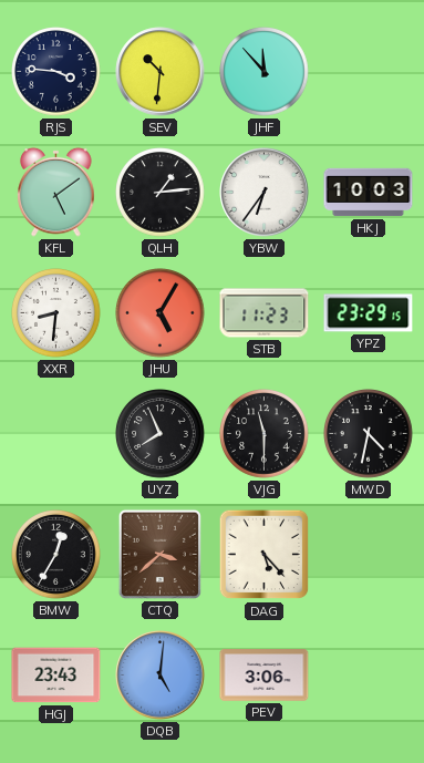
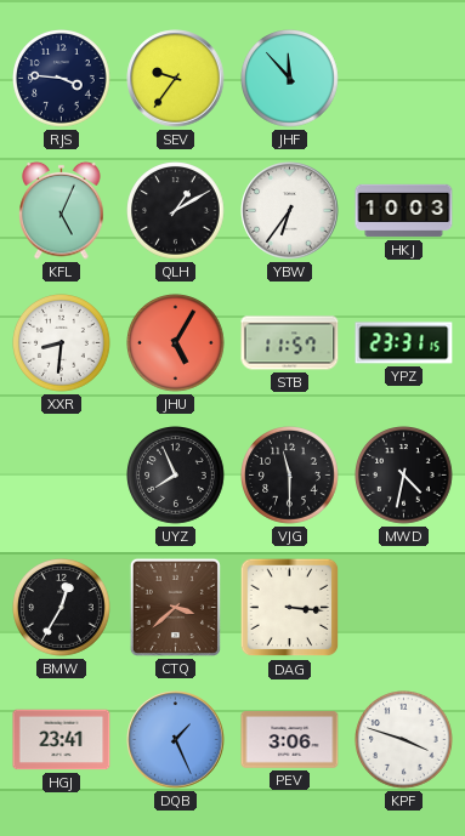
SEV: 10:31 -> 9:36 (176, 79)
KFL: 5:09 -> 5:04 (62, 210)
QLH: 1:14 -> 1:10 (176, 211)
STB: 11:23 -> 11:57 (290, 343)
YPZ: 23:29 -> 23:31 (404, 343)
DAG: 5:23 -> 3:16 (290, 608)
HGJ: 23:43 -> 23:41 (62, 740)
DQB: 5:01 -> 1:26 (176, 740)
KPF: none -> 3:48 (404, 740)
